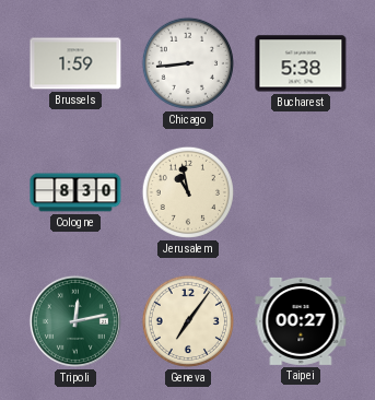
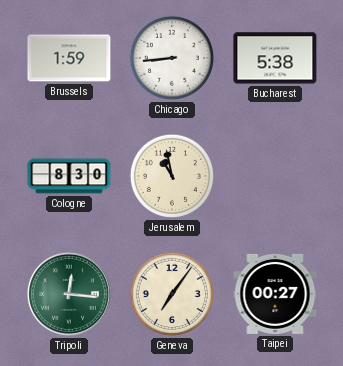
Tripoli: 12:13 -> 12:16 (69, 294)
